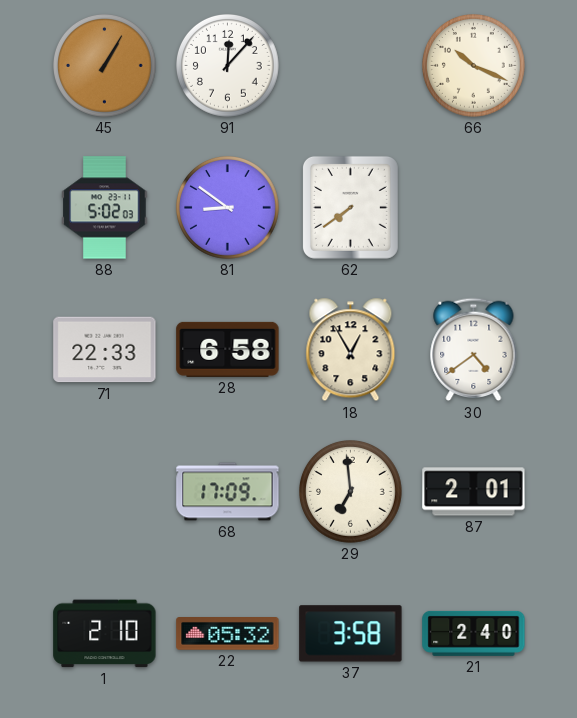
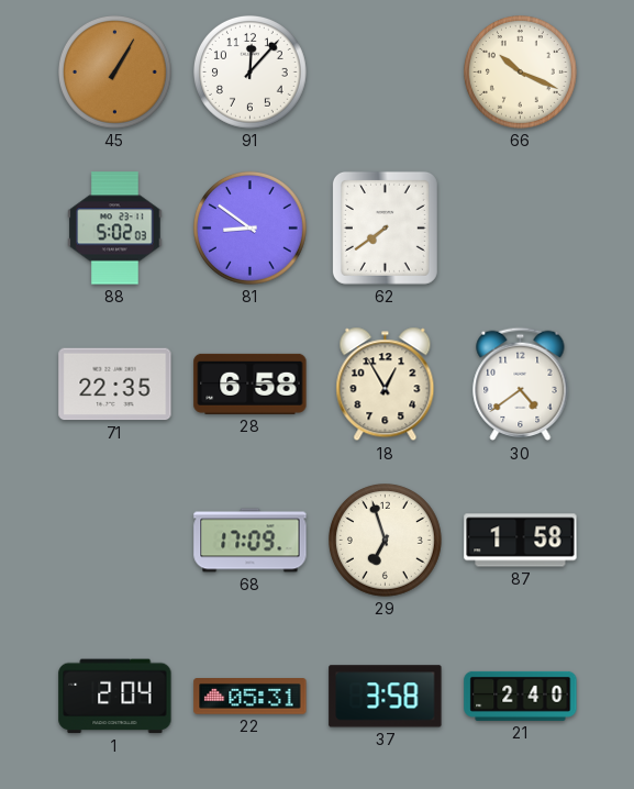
71: 22:33 -> 22:35 (115, 385)
29: 6:59 -> 6:57 (386, 541)
87: 2:01 -> 1:58 (521, 541)
1: 2:10 -> 2:04 (115, 697)
22: 05:32 -> 05:31 (251, 697)
